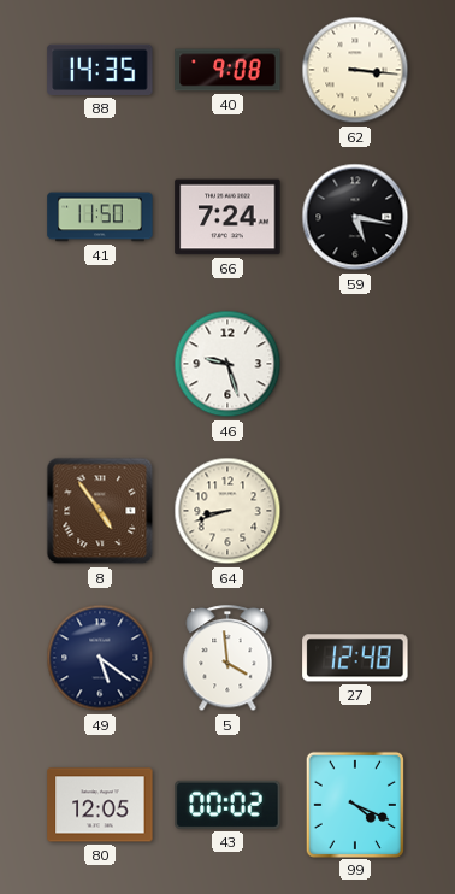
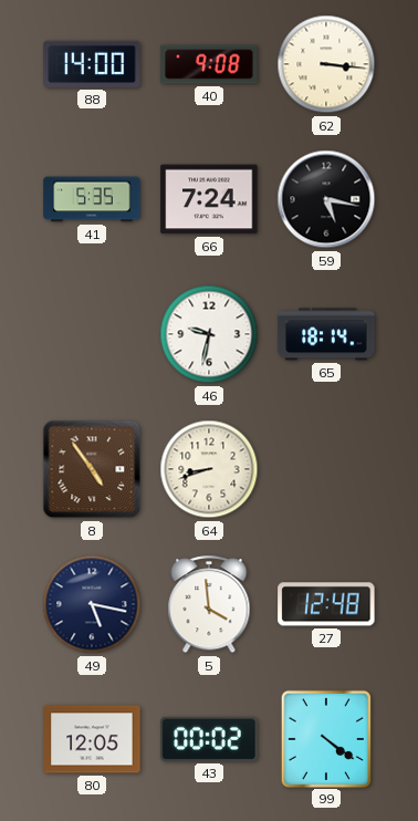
88: 14:35 -> 14:00 (92, 64)
41: 11:50 -> 5:35 (92, 199)
46: 9:27 -> 9:32 (209, 334)
65: none -> 18:14 (326, 334)
49: 5:21 -> 5:17 (92, 604)
99: 4:19 -> 4:21 (326, 738)
